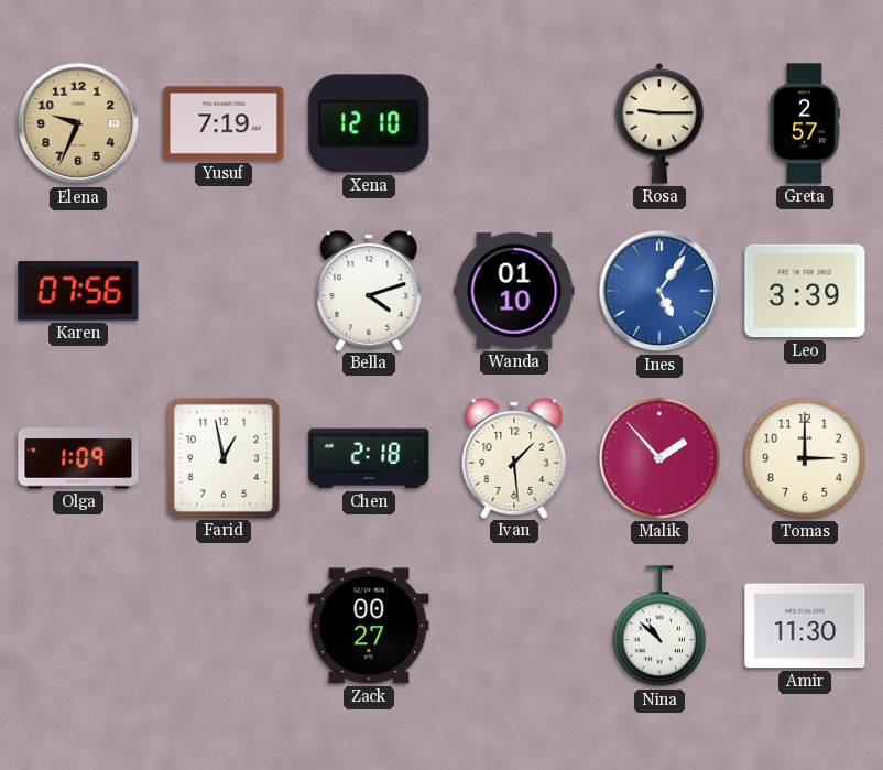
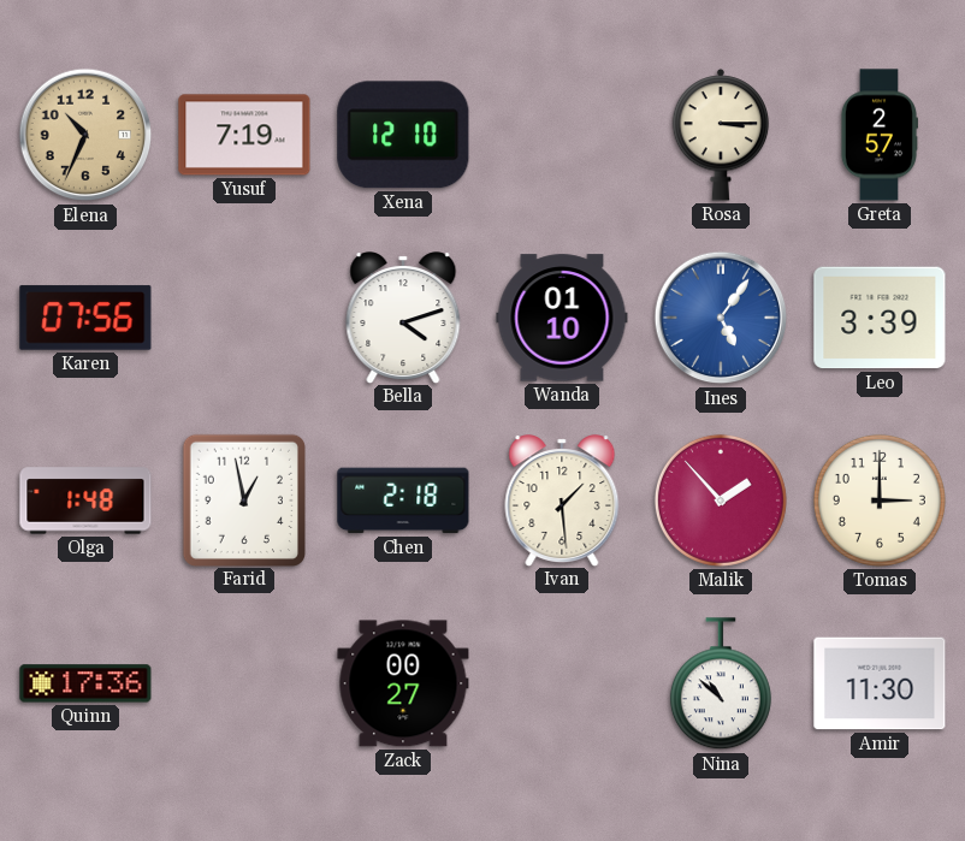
Elena: 9:34 -> 10:34 (85, 135)
Rosa: 9:15 -> 3:15 (721, 135)
Olga: 1:09 -> 1:48 (85, 501)
Quinn: none -> 17:36 (85, 683)
